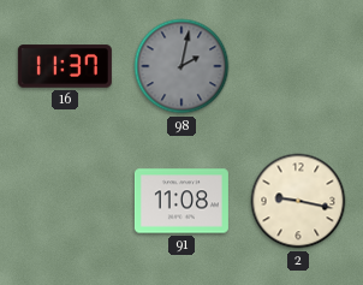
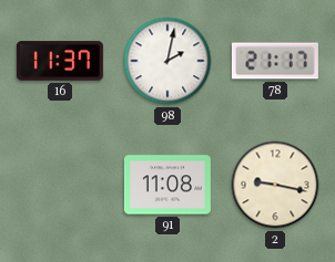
98 dial: grey -> white (167, 61)
78: none -> 21:17 (275, 61)
